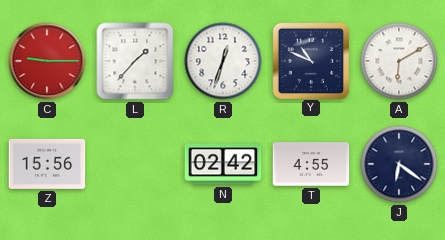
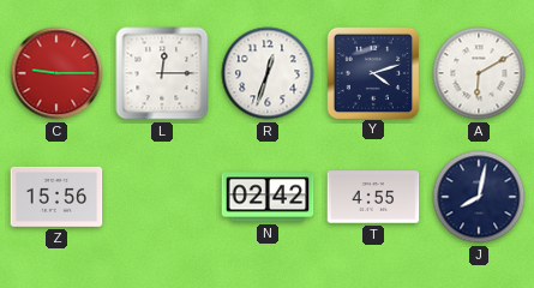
L: 1:37 -> 12:15 (162, 73)
Y: 10:49 -> 4:12 (372, 72)
J: 6:21 -> 8:02 (479, 197)
